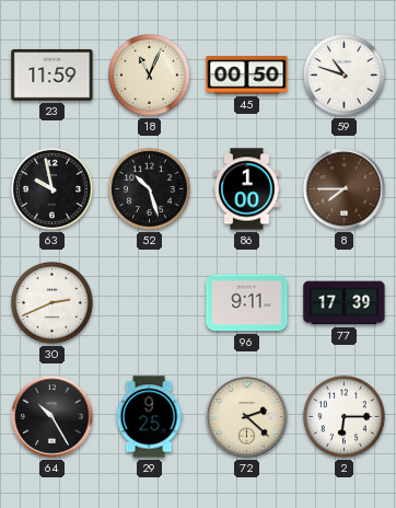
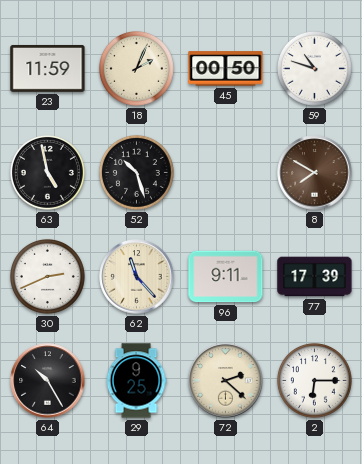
18: 11:04 -> 2:04 (136, 68)
63: 9:58 -> 4:58 (47, 172)
86: 1:00 -> none (247, 189)
8: 7:45 -> 7:50 (315, 173)
62: none -> 11:23 (137, 277)
